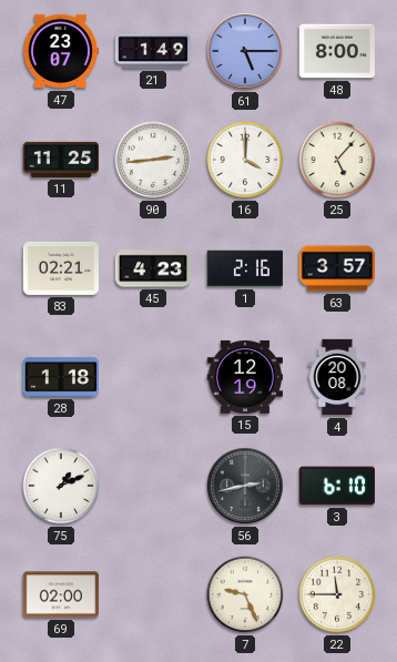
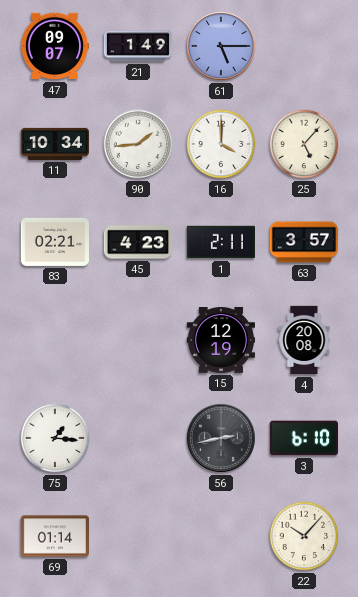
47: 23:07 -> 09:07 (54, 46)
48: 8:00 -> none (336, 51)
11: 11:25 -> 10:34 (54, 144)
90: 2:44 -> 1:44 (138, 144)
1: 2:16 -> 2:11 (220, 242)
28: 1:18 -> none (60, 377)
75: 1:11 -> 1:16 (55, 438)
69: 02:00 -> 01:14 (54, 536)
7: 9:26 -> none (245, 594)
22: 11:45 -> 10:07 (304, 536)
